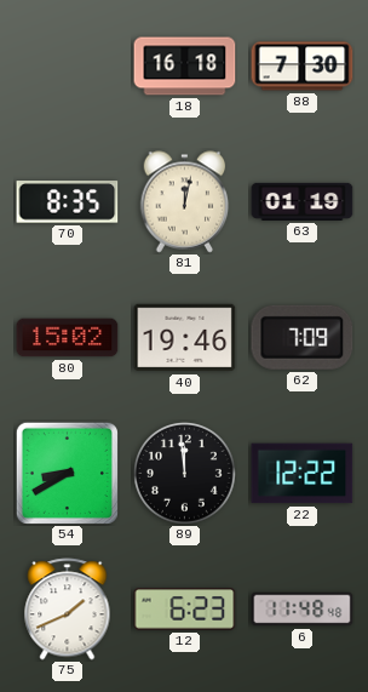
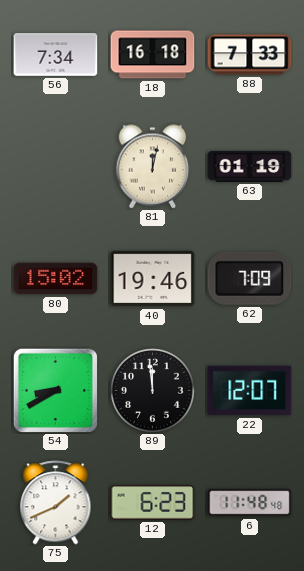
56: none -> 7:34 (56, 55)
88: 7:30 -> 7:33 (250, 55)
70: 8:35 -> none (68, 202)
22: 12:22 -> 12:07 (250, 391)
